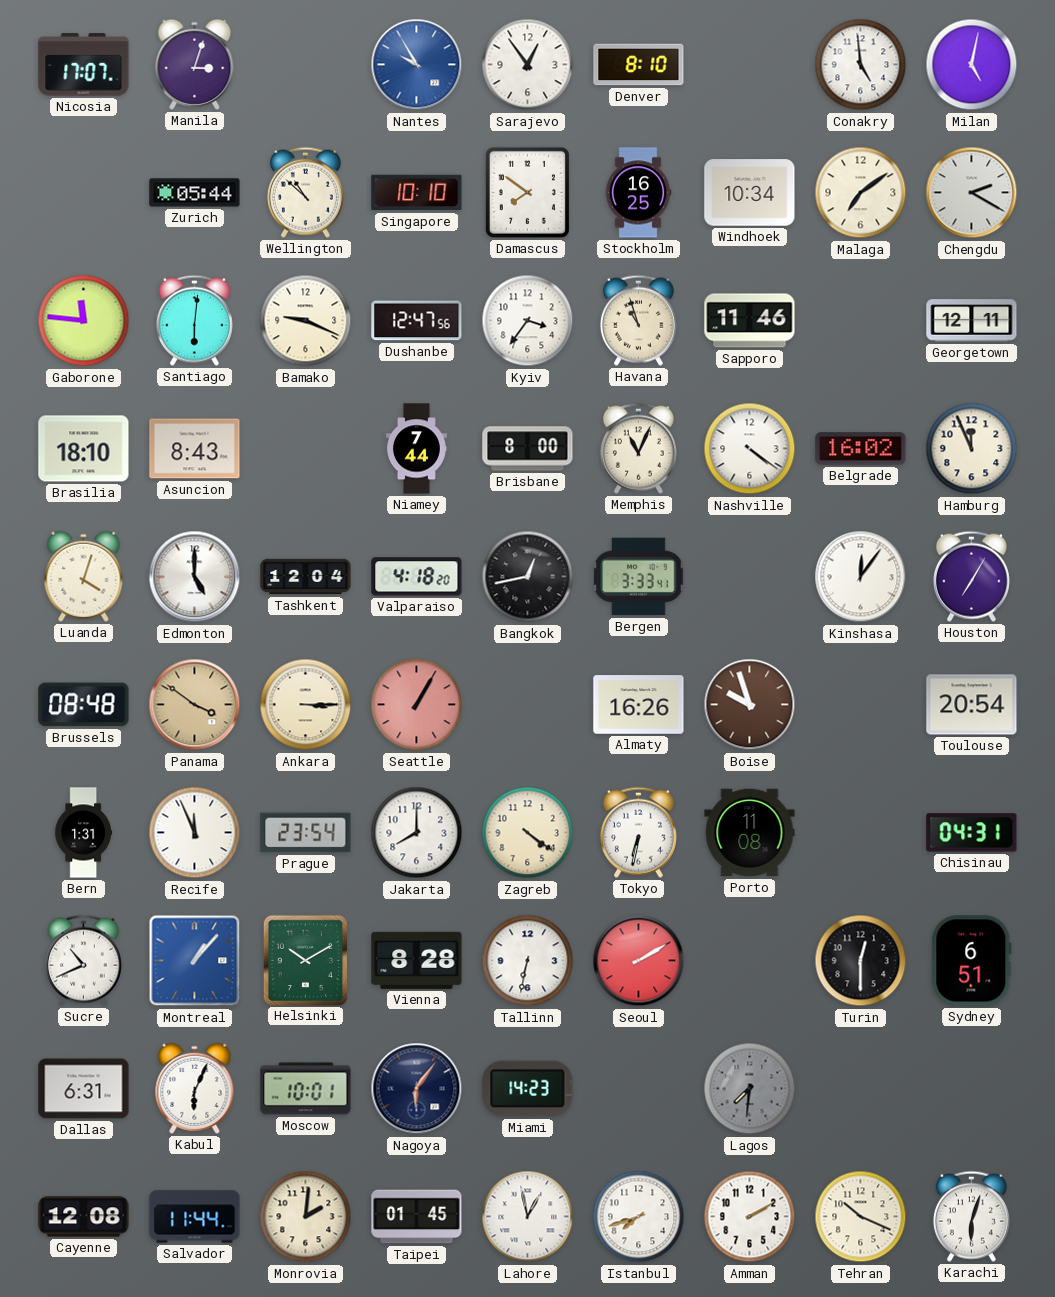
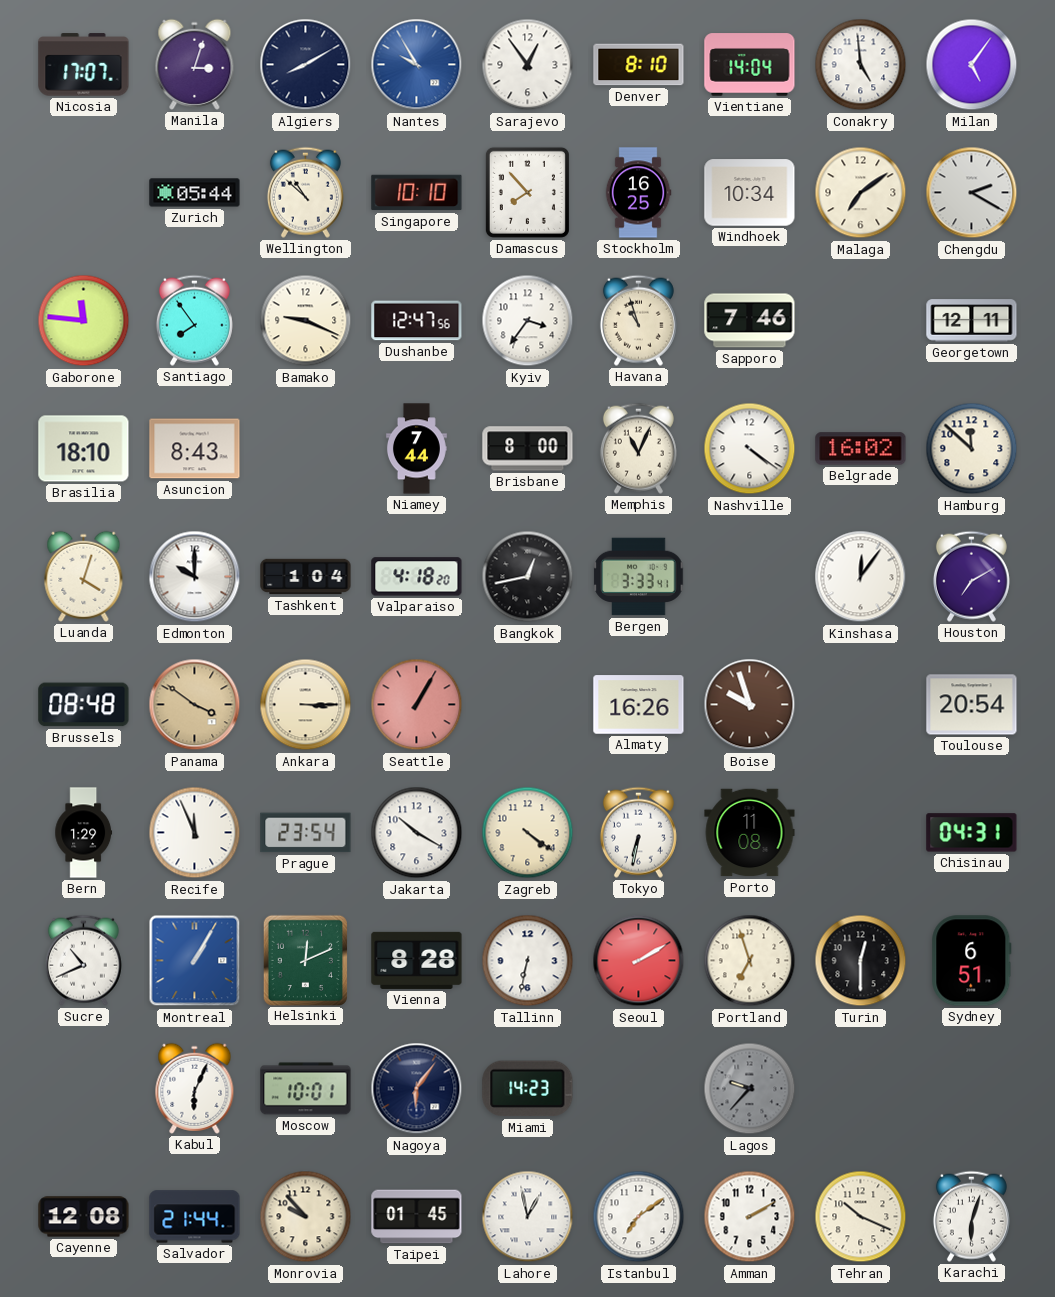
Algiers: none -> 8:10 (306, 65)
Vientiane: none -> 14:04 (750, 65)
Milan: 5:02 -> 5:06 (972, 65)
Damascus: 7:51 -> 7:53 (527, 192)
Santiago: 6:01 -> 7:54 (194, 320)
Sapporo: 11:46 -> 7:46 (750, 321)
Hamburg: 11:56 -> 11:52 (972, 449)
Edmonton: 5:00 -> 10:00 (195, 577)
Tashkent: 12:04 -> 1:04 (306, 577)
Houston: 7:05 -> 7:10 (971, 576)
Bern: 1:31 -> 1:29 (84, 833)
Jakarta: 8:00 -> 10:20 (417, 833)
Montreal: 1:07 -> 1:05 (195, 961)
Helsinki: 10:10 -> 12:11 (305, 960)
Portland: none -> 6:57 (750, 961)
Dallas: 6:31 -> none (84, 1089)
Lagos: 7:31 -> 9:37 (750, 1089)
Salvador: 11:44 -> 21:44 (195, 1217)
Monrovia: 2:01 -> 9:53 (306, 1217)
Istanbul: 7:42 -> 7:09 (639, 1217)
